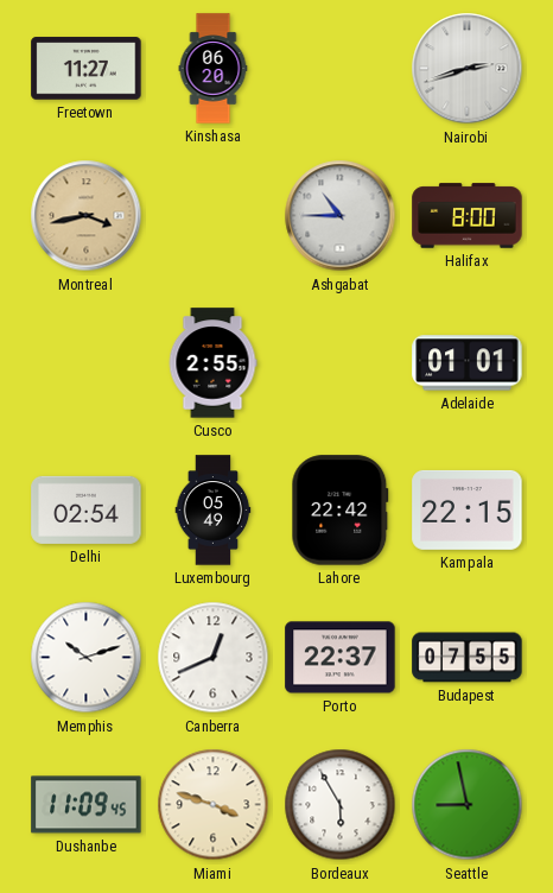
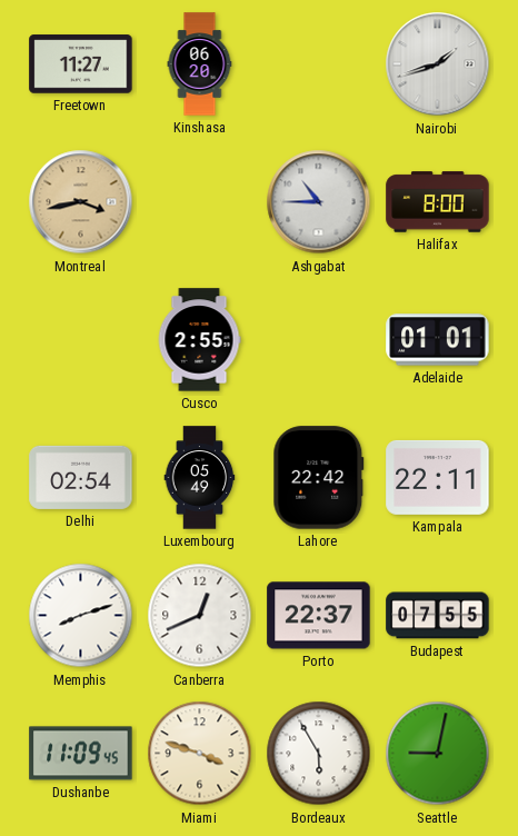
Nairobi: 2:42 -> 1:42 (438, 64)
Kampala: 22:15 -> 22:11 (438, 477)
Memphis: 10:12 -> 8:12 (81, 616)
Seattle: 8:58 -> 9:02 (438, 754)
